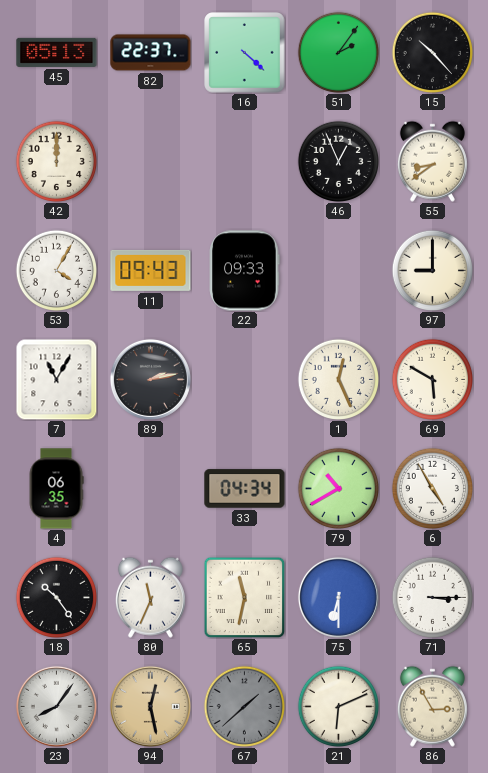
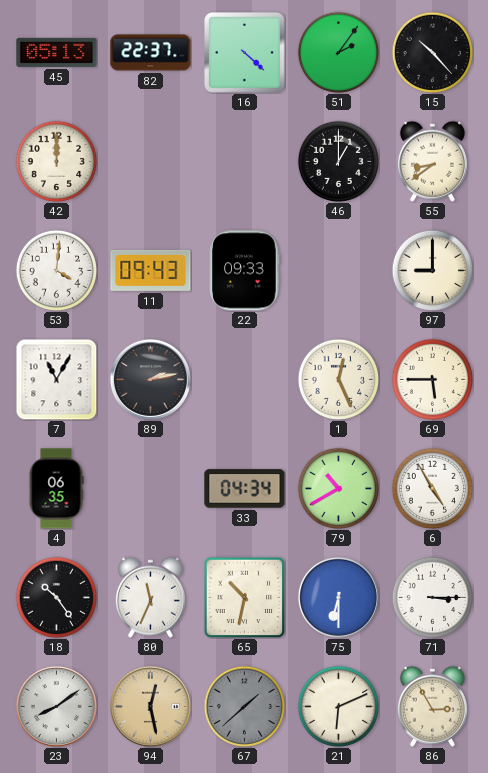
46: 12:56 -> 1:00 (338, 161)
53: 4:05 -> 4:01 (56, 270)
69: 5:50 -> 5:45 (432, 379)
65: 11:32 -> 10:32 (244, 597)
23: 8:06 -> 8:09 (56, 706)
